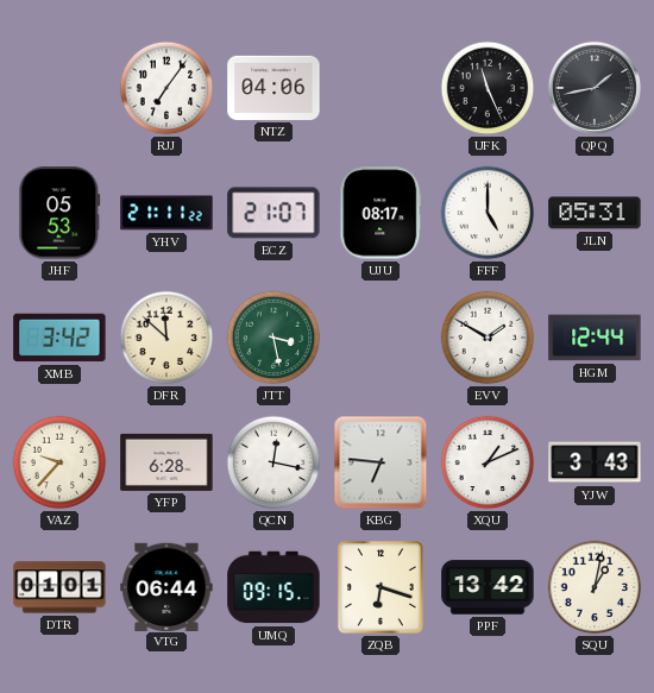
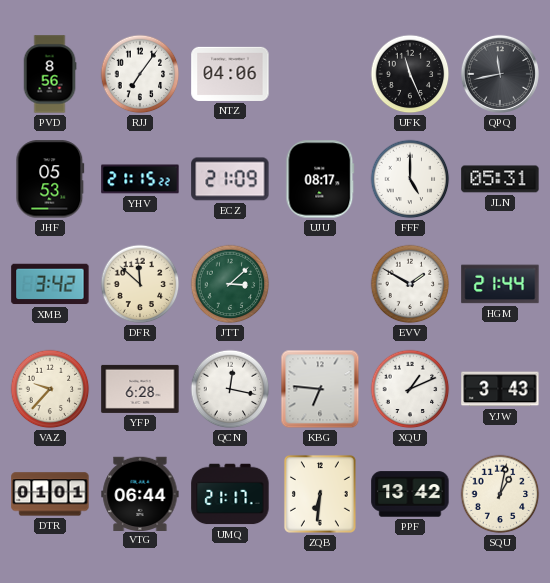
PVD: none -> 8:56 (50, 74)
QPQ: 1:43 -> 11:43 (500, 74)
YHV: 21:11 -> 21:15 (140, 179)
ECZ: 21:07 -> 21:09 (230, 179)
JTT: 3:28 -> 3:08 (230, 284)
HGM: 12:44 -> 21:44 (500, 284)
UMQ: 09:15 -> 21:17 (230, 494)
ZQB: 6:18 -> 6:31 (320, 494)
